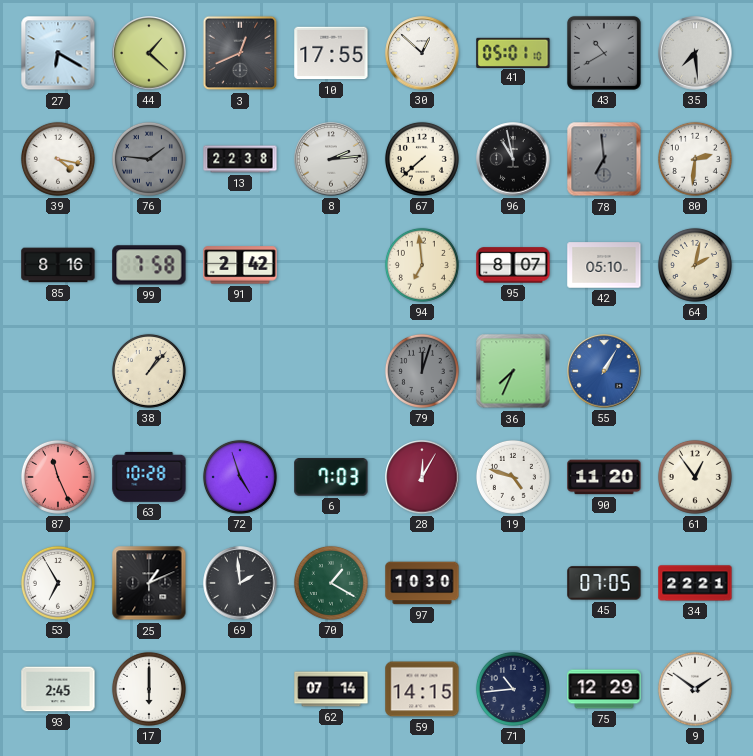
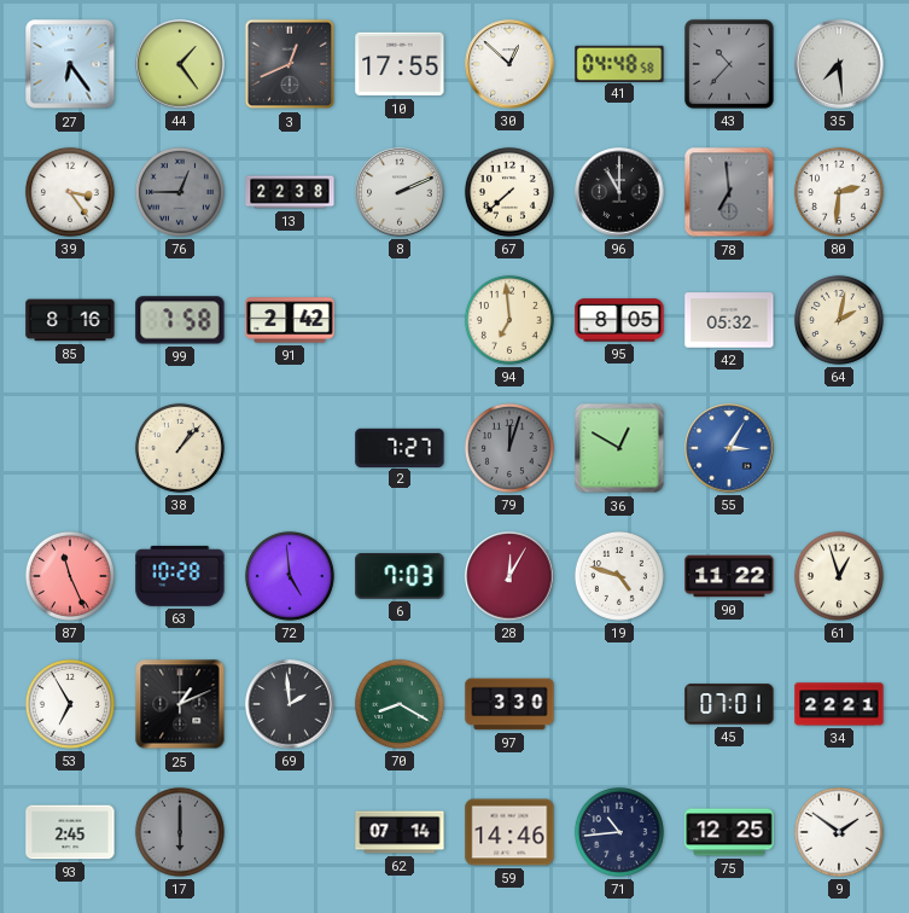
27: 6:20 -> 6:24 (70, 64)
44: 1:22 -> 1:24 (180, 64)
41: 05:01 -> 04:48 (619, 63)
43: 10:40 -> 10:37 (729, 64)
39: 4:17 -> 3:24 (70, 192)
76: 1:46 -> 12:45 (180, 192)
8: 2:14 -> 2:11 (400, 192)
96: 10:58 -> 11:00 (619, 192)
95: 8:07 -> 8:05 (619, 320)
42: 05:10 -> 05:32 (729, 320)
2: none -> 7:27 (400, 447)
36: 7:34 -> 12:50 (619, 448)
55: 1:05 -> 3:05 (729, 448)
72: 4:57 -> 4:59 (290, 576)
90: 11:20 -> 11:22 (729, 576)
61: 12:54 -> 12:57 (839, 576)
70: 1:20 -> 8:20 (400, 704)
97: 10:30 -> 3:30 (509, 704)
45: 07:05 -> 07:01 (729, 704)
17 dial: white -> grey (180, 832)
59: 14:15 -> 14:46 (509, 832)
75: 12:29 -> 12:25 (729, 832)
